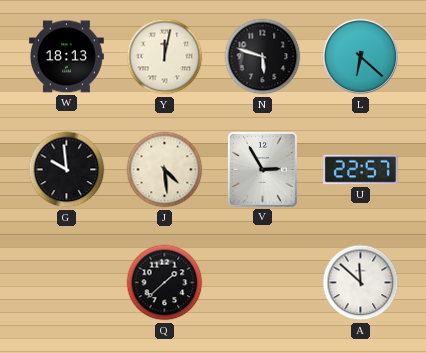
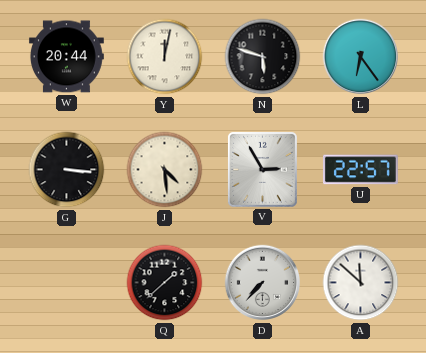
W: 18:13 -> 20:44 (66, 57)
L: 6:22 -> 6:24 (361, 57)
G: 9:59 -> 3:16 (67, 170)
D: none -> 7:37 (263, 283)
